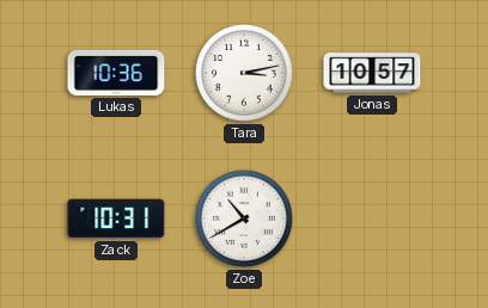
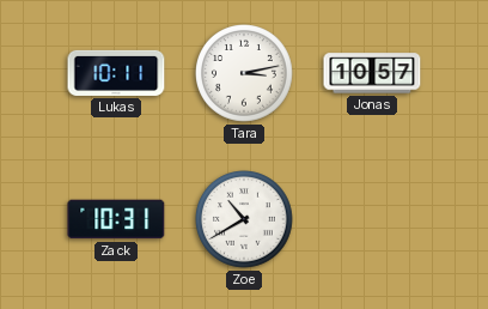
Lukas: 10:36 -> 10:11 (116, 73)
